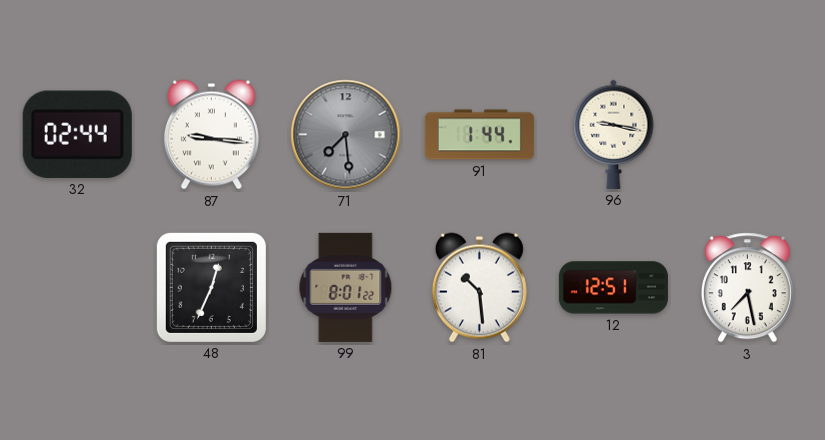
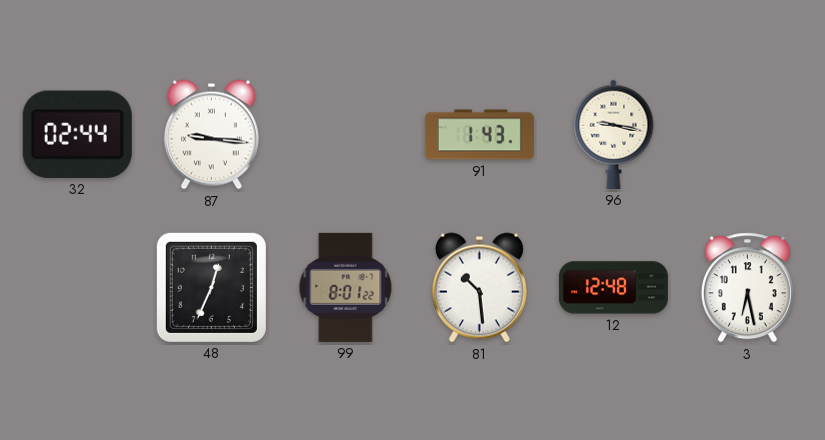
71: 7:29 -> none (346, 135)
91: 1:44 -> 1:43 (479, 135)
12: 12:51 -> 12:48 (613, 288)
3: 7:28 -> 6:28 (747, 288)
